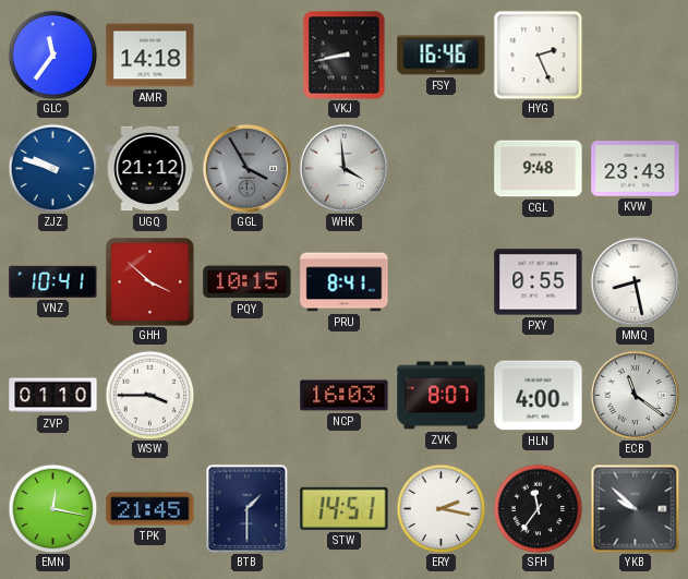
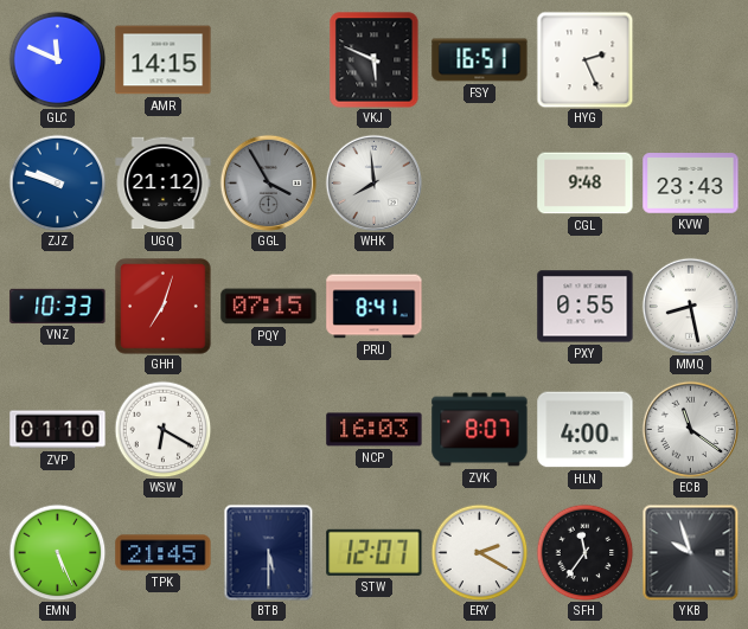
GLC: 11:36 -> 11:49 (57, 59)
AMR: 14:18 -> 14:15 (164, 60)
VKJ: 8:43 -> 5:49 (375, 59)
FSY: 16:46 -> 16:51 (480, 60)
WHK: 3:59 -> 7:59 (373, 182)
VNZ: 10:41 -> 10:33 (58, 306)
GHH: 3:52 -> 7:03 (164, 307)
PQY: 10:15 -> 07:15 (269, 307)
WSW: 3:45 -> 6:20 (162, 429)
EMN: 12:17 -> 5:26 (57, 552)
BTB: 1:30 -> 5:30 (269, 552)
STW: 14:51 -> 12:07 (375, 552)
ERY: 2:17 -> 2:20 (479, 552)
YKB: 9:52 -> 9:57 (690, 552)
